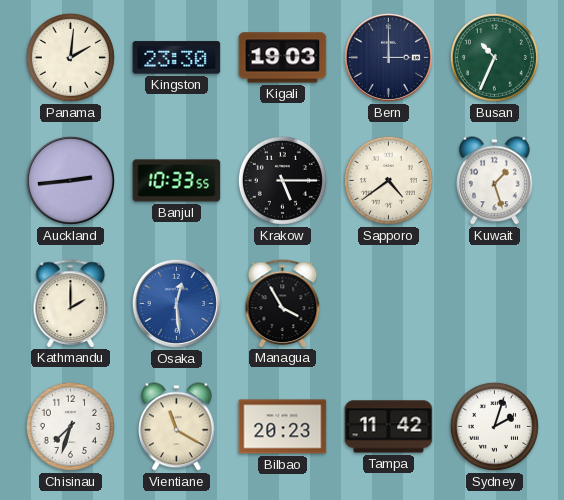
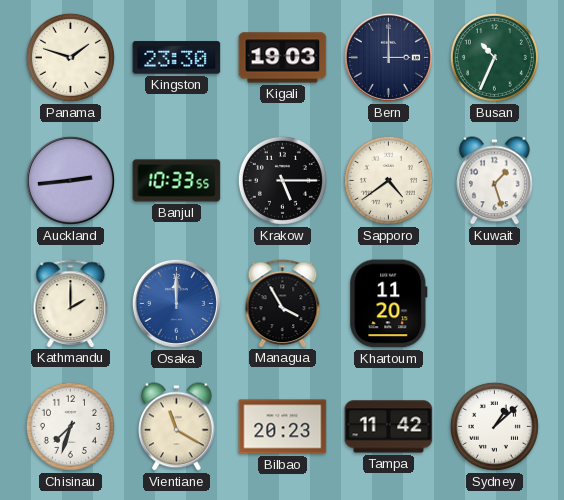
Panama: 2:01 -> 1:48 (70, 57)
Osaka: 12:29 -> 12:00 (176, 303)
Khartoum: none -> 11:20 (389, 304)
Sydney: 2:03 -> 1:08 (494, 426)
